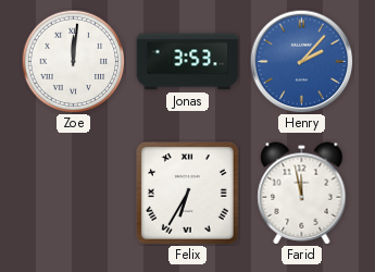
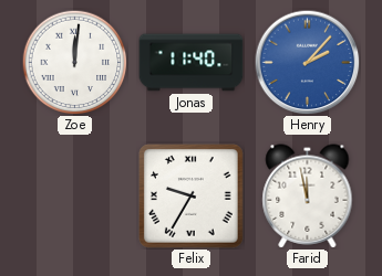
Jonas: 3:53 -> 11:40 (192, 63)
Felix: 6:35 -> 9:35 (192, 197)
